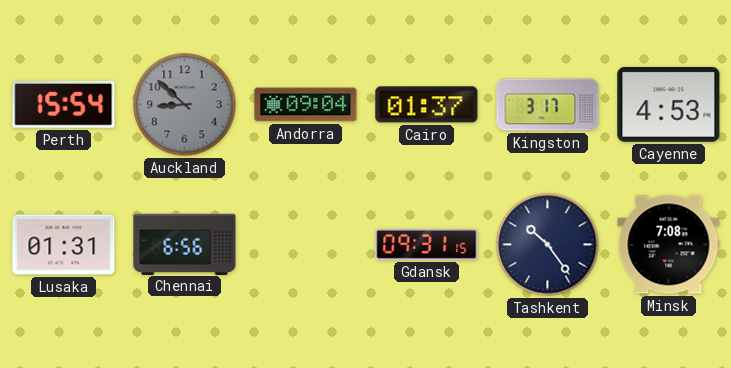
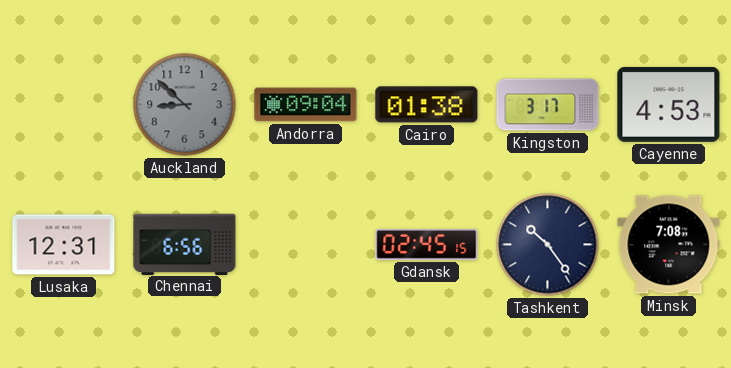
Perth: 15:54 -> none (64, 105)
Cairo: 01:37 -> 01:38 (427, 105)
Lusaka: 01:31 -> 12:31 (64, 245)
Gdansk: 09:31 -> 02:45 (427, 244)
